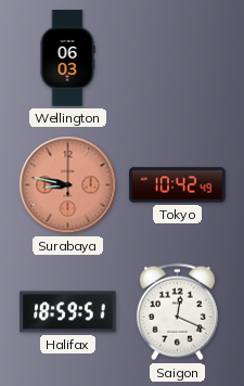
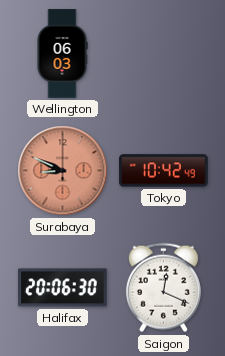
Surabaya: 8:47 -> 8:49 (63, 171)
Halifax: 18:59 -> 20:06 (63, 288)
